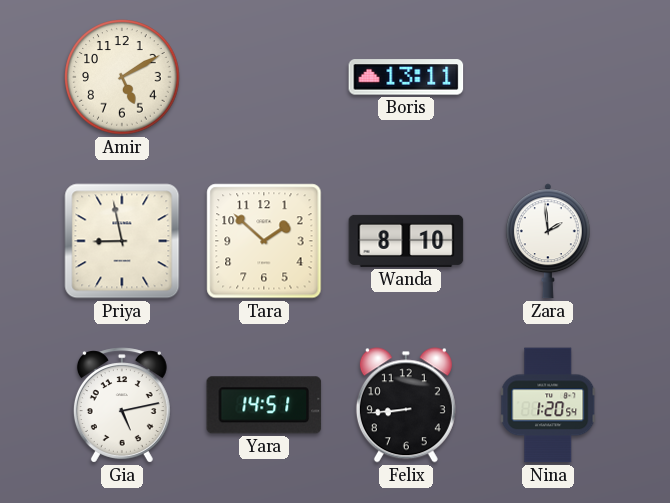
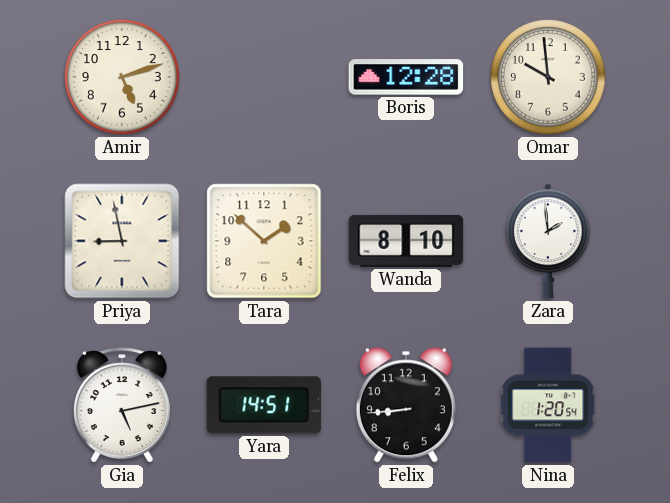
Amir: 5:10 -> 5:12 (122, 77)
Boris: 13:11 -> 12:28 (406, 77)
Omar: none -> 9:59 (548, 77)
